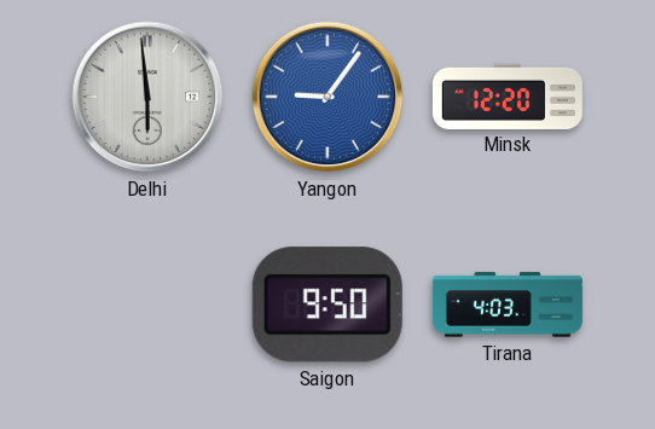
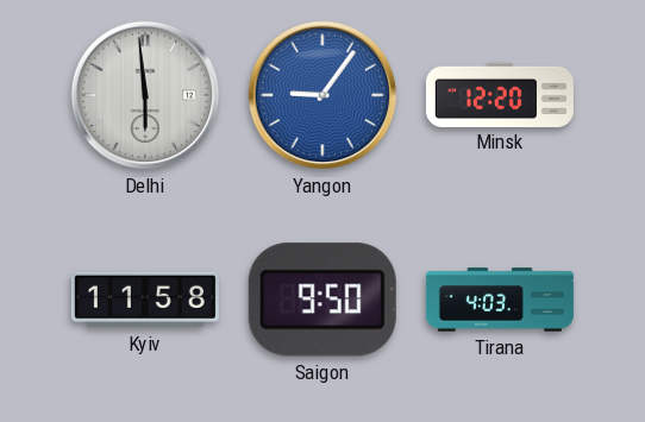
Kyiv: none -> 11:58 (145, 300)
